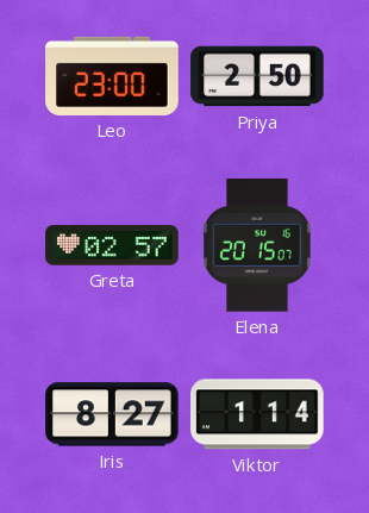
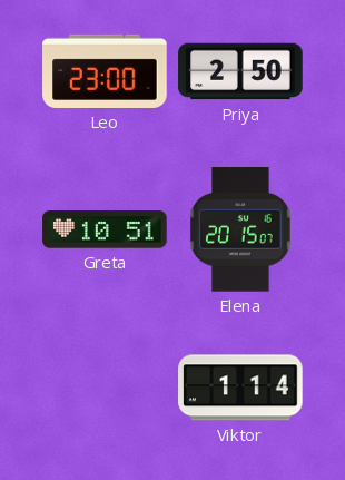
Greta: 02:57 -> 10:51 (105, 229)
Iris: 8:27 -> none (112, 414)
